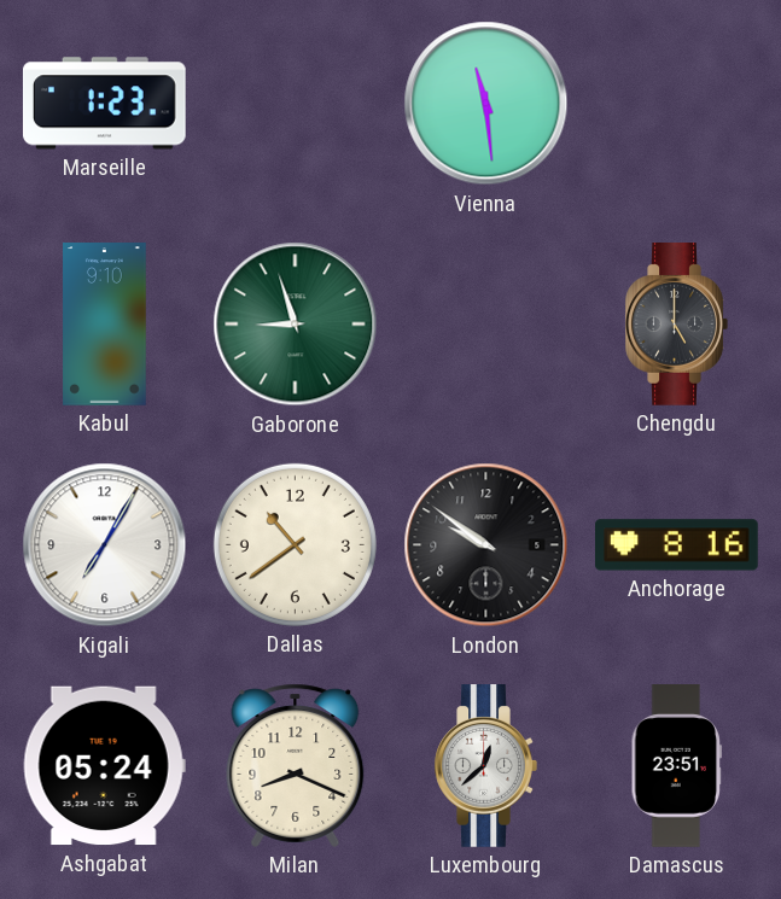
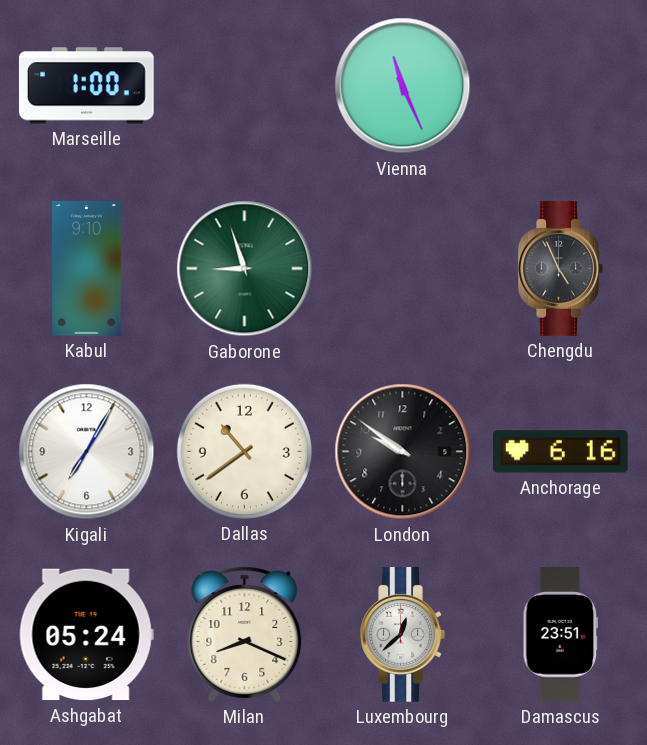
Marseille: 1:23 -> 1:00 (87, 86)
Vienna: 11:29 -> 11:26 (403, 86)
Chengdu: 5:00 -> 4:56 (560, 269)
Anchorage: 8:16 -> 6:16 (561, 452)
